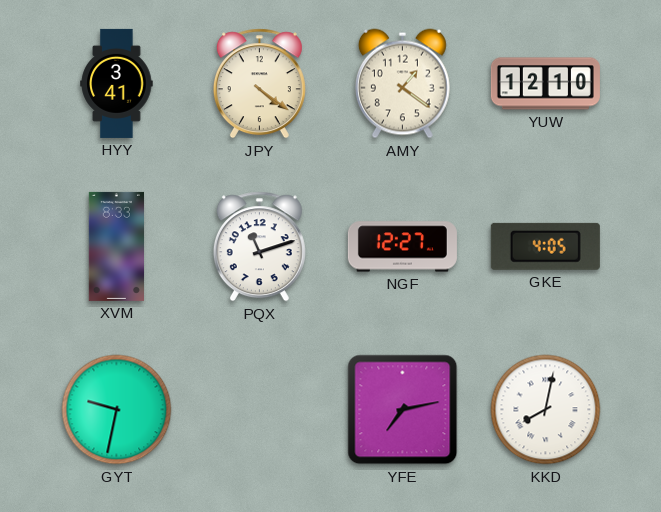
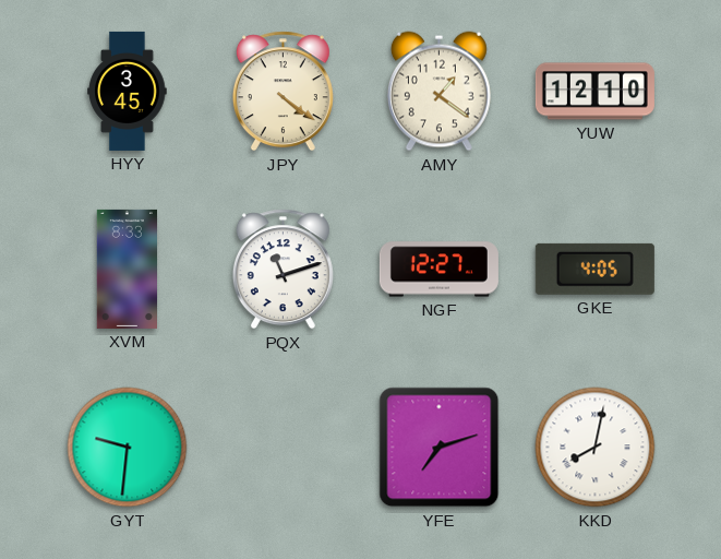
HYY: 3:41 -> 3:45 (128, 91)
GYT: 9:32 -> 9:31 (128, 448)
YFE: 7:13 -> 7:12 (440, 448)
